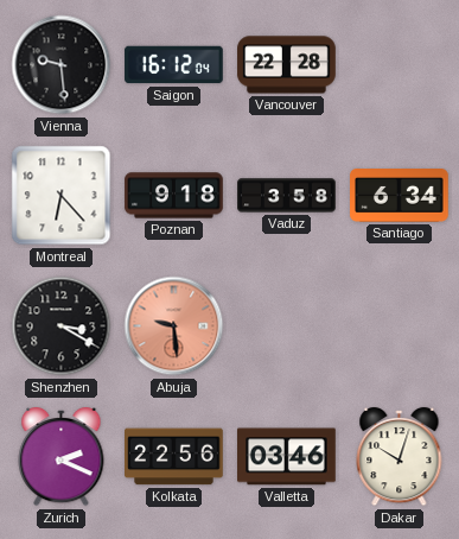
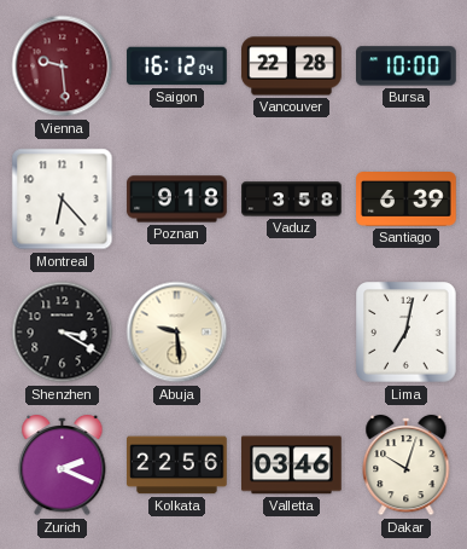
Vienna dial: black -> burgundy (63, 67)
Bursa: none -> 10:00 (407, 67)
Santiago: 6:34 -> 6:39 (407, 200)
Abuja dial: salmon -> cream (177, 333)
Lima: none -> 7:02 (407, 333)
